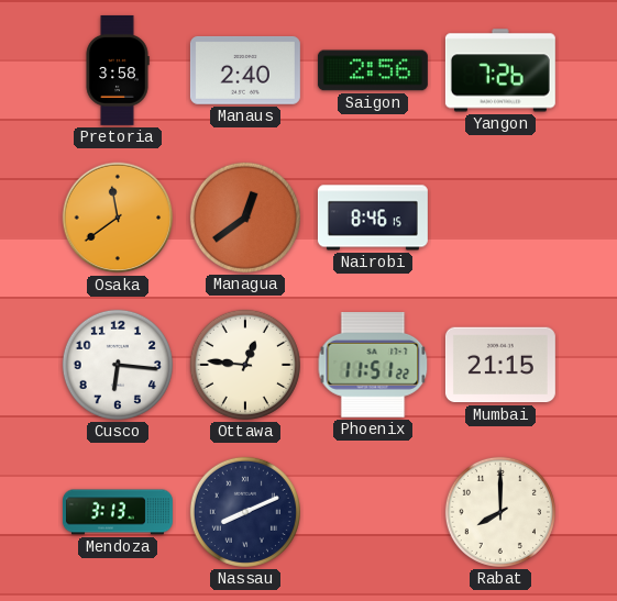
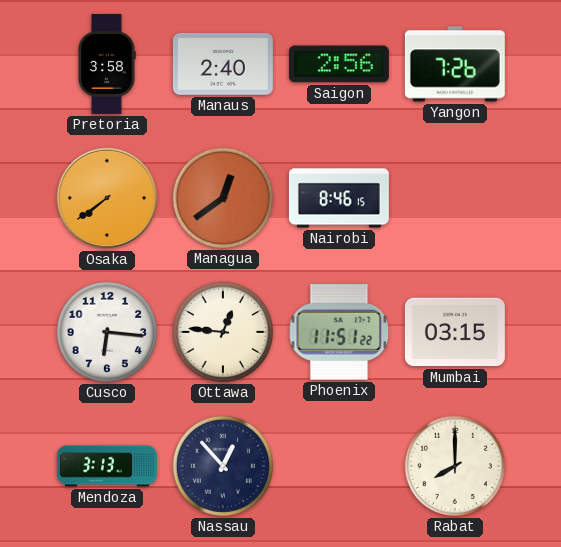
Osaka: 11:39 -> 7:39 (107, 198)
Mumbai: 21:15 -> 03:15 (455, 332)
Nassau: 8:11 -> 12:53 (223, 466)
